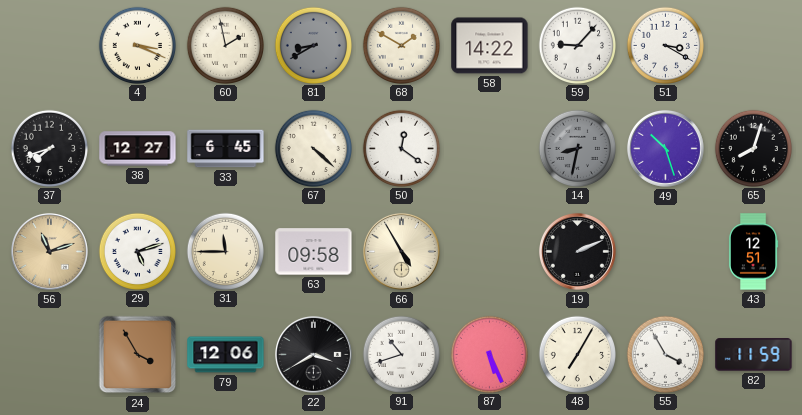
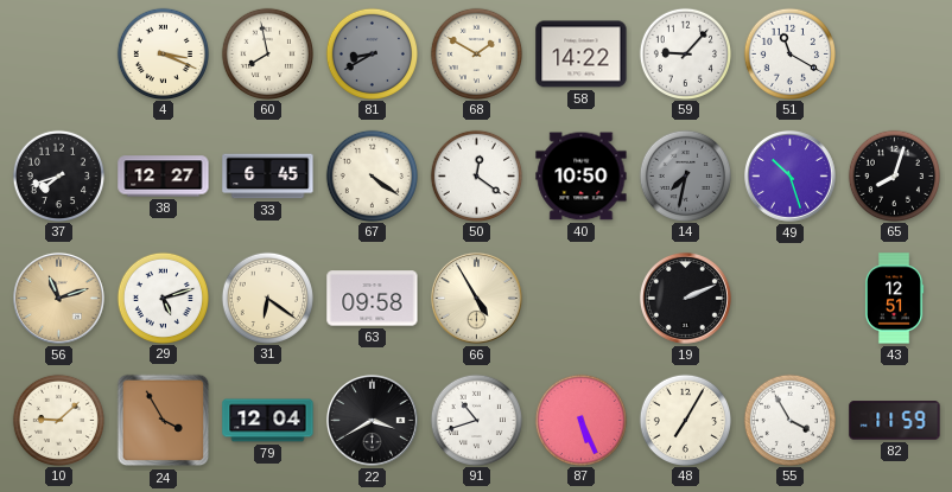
60: 1:58 -> 7:58 (267, 53)
51: 3:20 -> 11:20 (789, 53)
67: 4:22 -> 4:21 (372, 175)
40: none -> 10:50 (582, 177)
14: 8:32 -> 7:32 (685, 175)
31: 11:45 -> 6:21 (267, 298)
10: none -> 9:08 (58, 420)
79: 12:06 -> 12:04 (268, 421)
